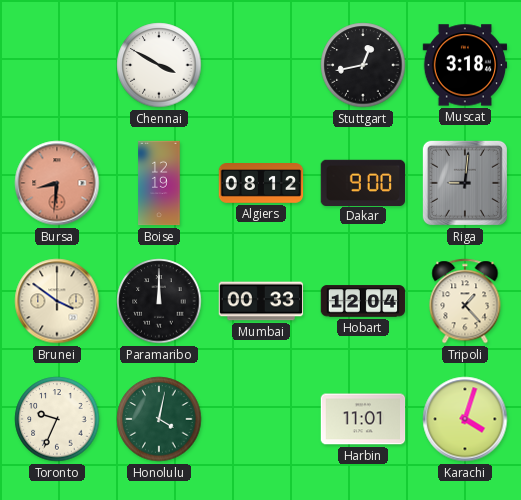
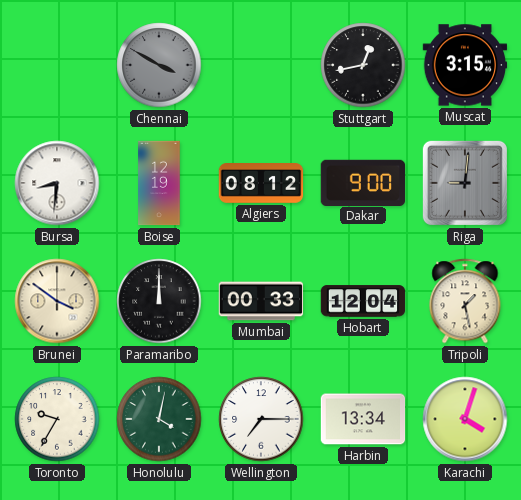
Chennai dial: white -> grey (159, 65)
Muscat: 3:18 -> 3:15 (465, 65)
Bursa dial: salmon -> white (57, 183)
Tripoli: 1:23 -> 1:28 (465, 301)
Toronto: 9:34 -> 9:35 (57, 419)
Wellington: none -> 7:15 (261, 419)
Harbin: 11:01 -> 13:34 (363, 419)
